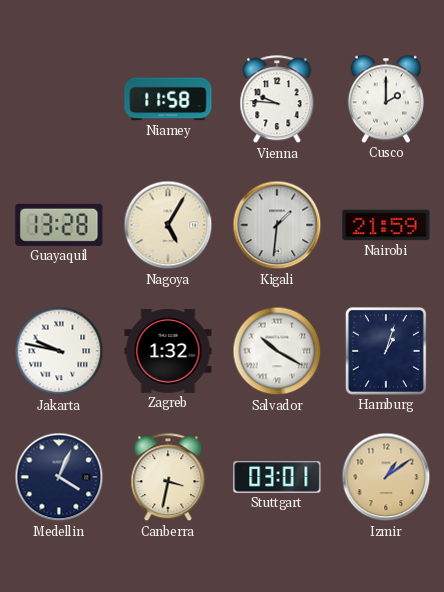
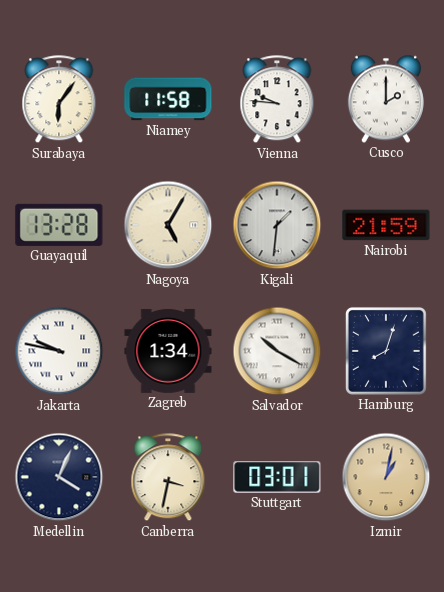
Surabaya: none -> 6:06 (59, 100)
Zagreb: 1:32 -> 1:34 (168, 351)
Hamburg: 1:03 -> 8:03 (386, 351)
Izmir: 1:09 -> 1:02 (386, 477)
